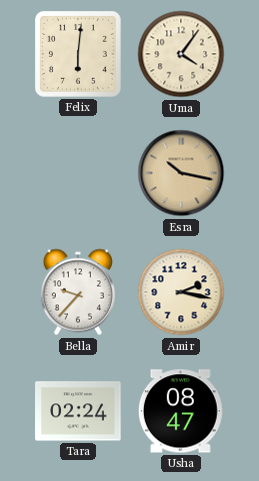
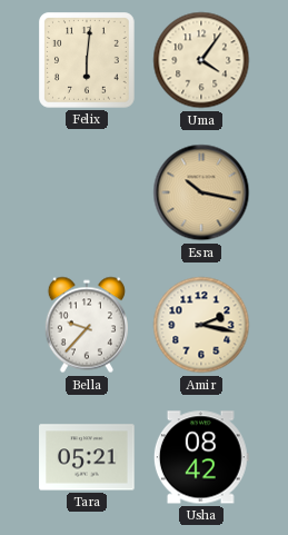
Tara: 02:24 -> 05:21 (87, 457)
Usha: 08:47 -> 08:42 (201, 457)
